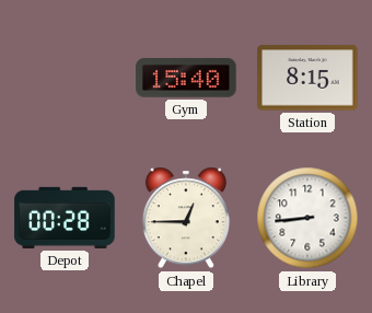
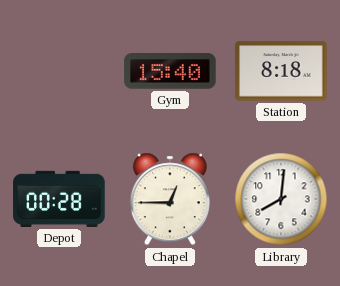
Station: 8:15 -> 8:18 (281, 71)
Library: 8:44 -> 8:01 (281, 199)
